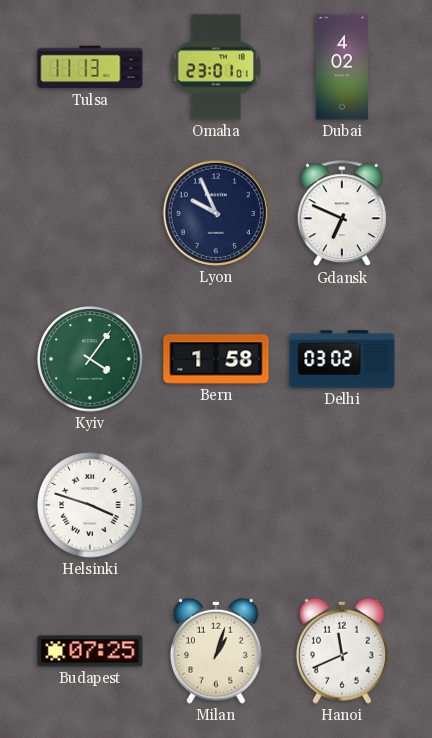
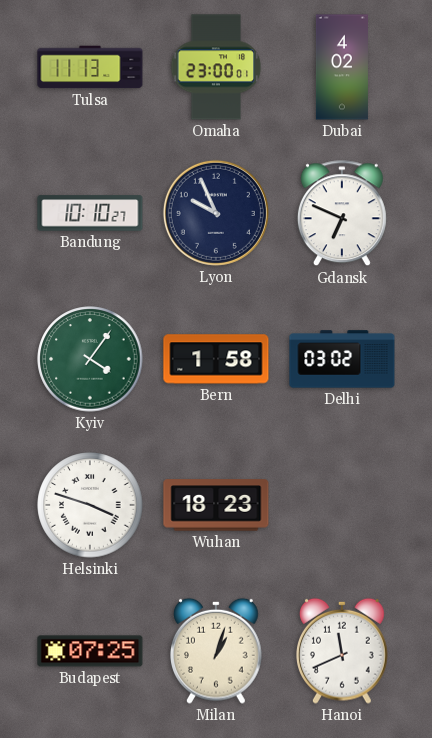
Omaha: 23:01 -> 23:00 (216, 67)
Bandung: none -> 10:10 (90, 213)
Wuhan: none -> 18:23 (216, 505)
